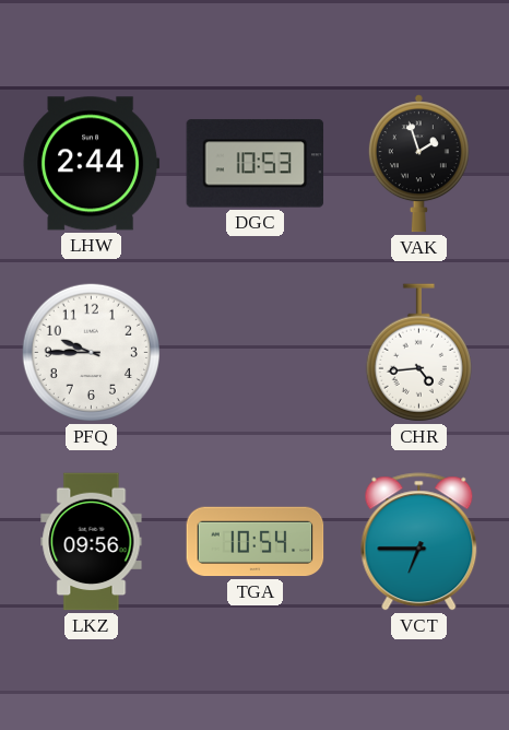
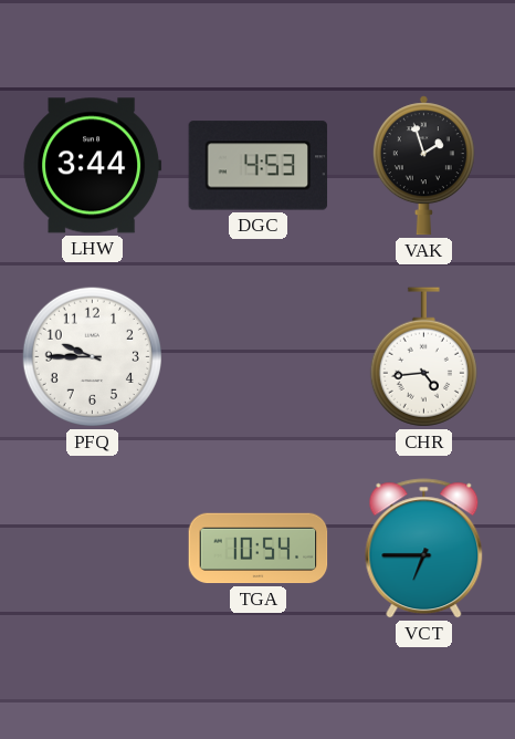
LHW: 2:44 -> 3:44 (93, 166)
DGC: 10:53 -> 4:53 (259, 166)
LKZ: 09:56 -> none (92, 542)
